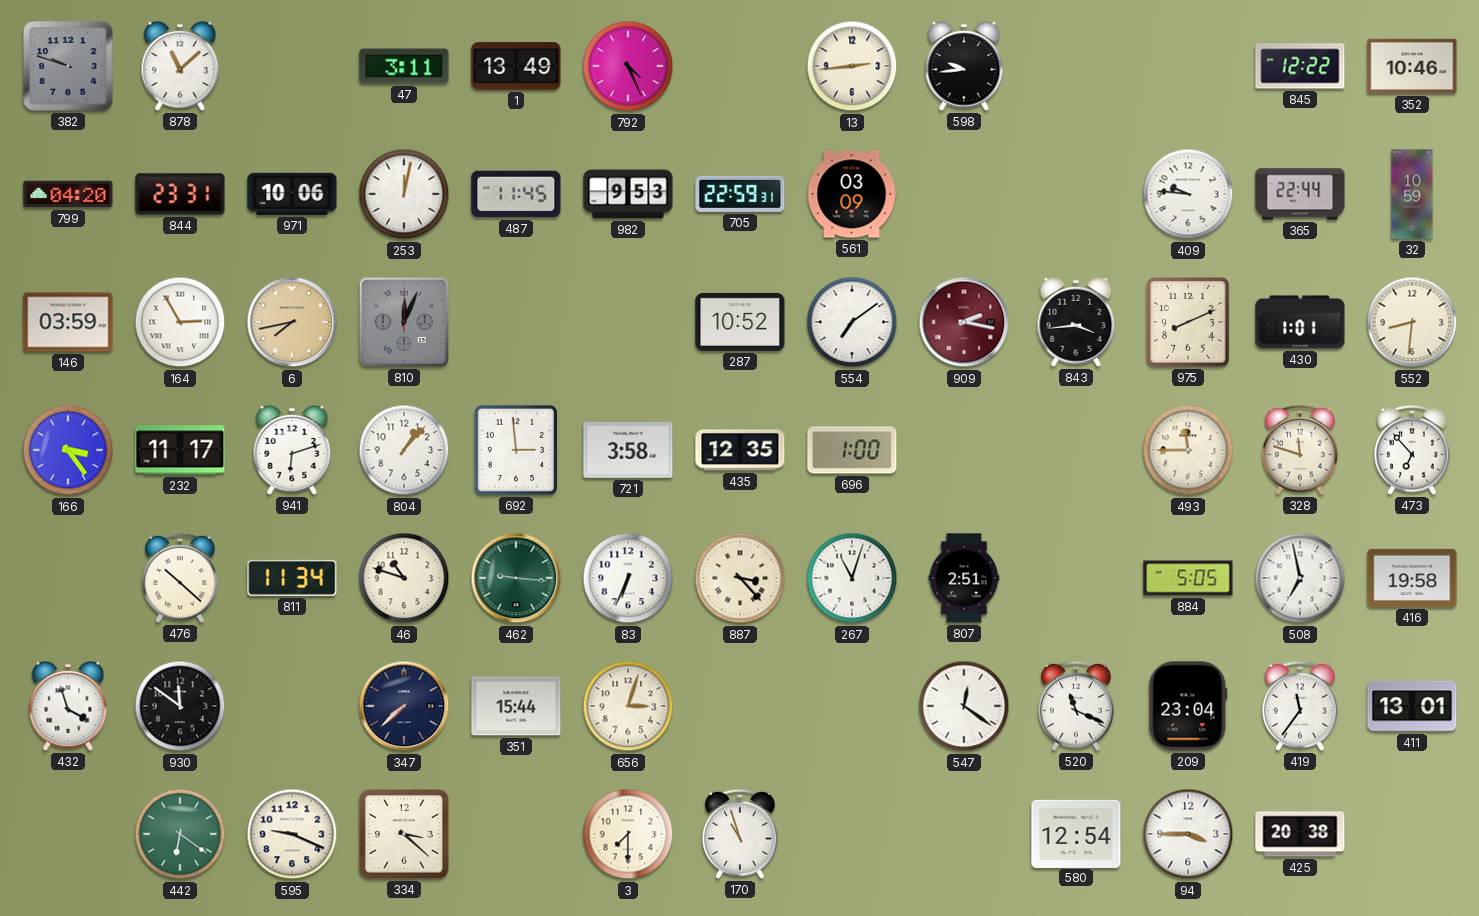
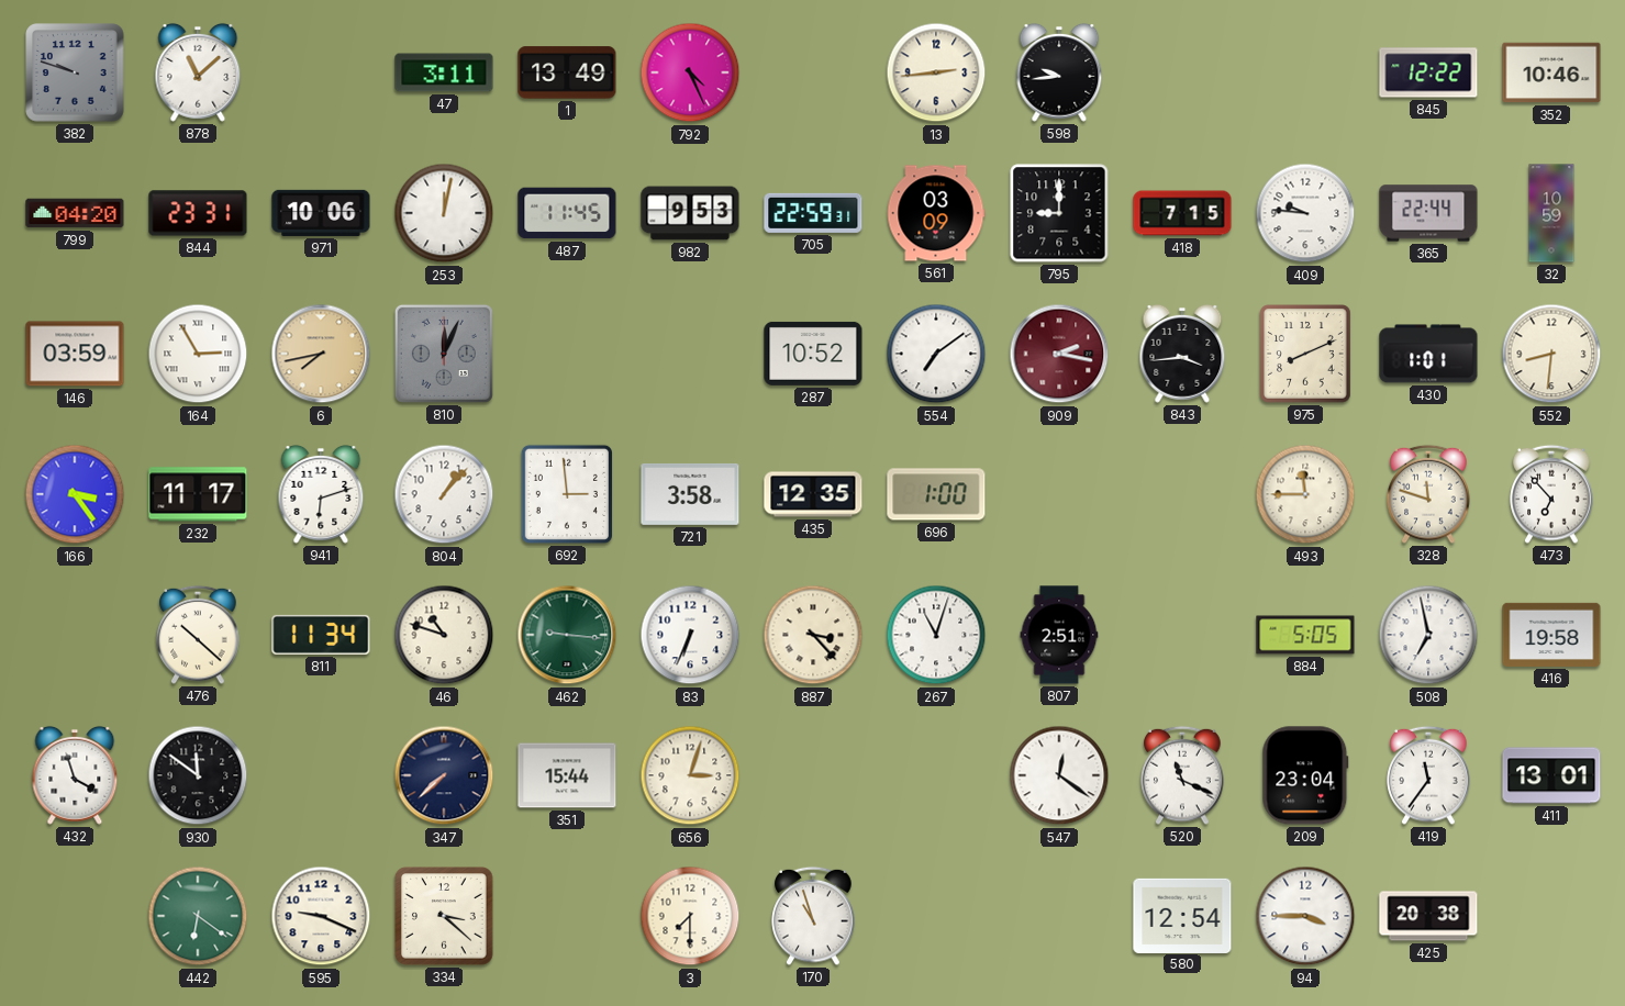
795: none -> 9:00 (1059, 213)
418: none -> 7:15 (1182, 213)
